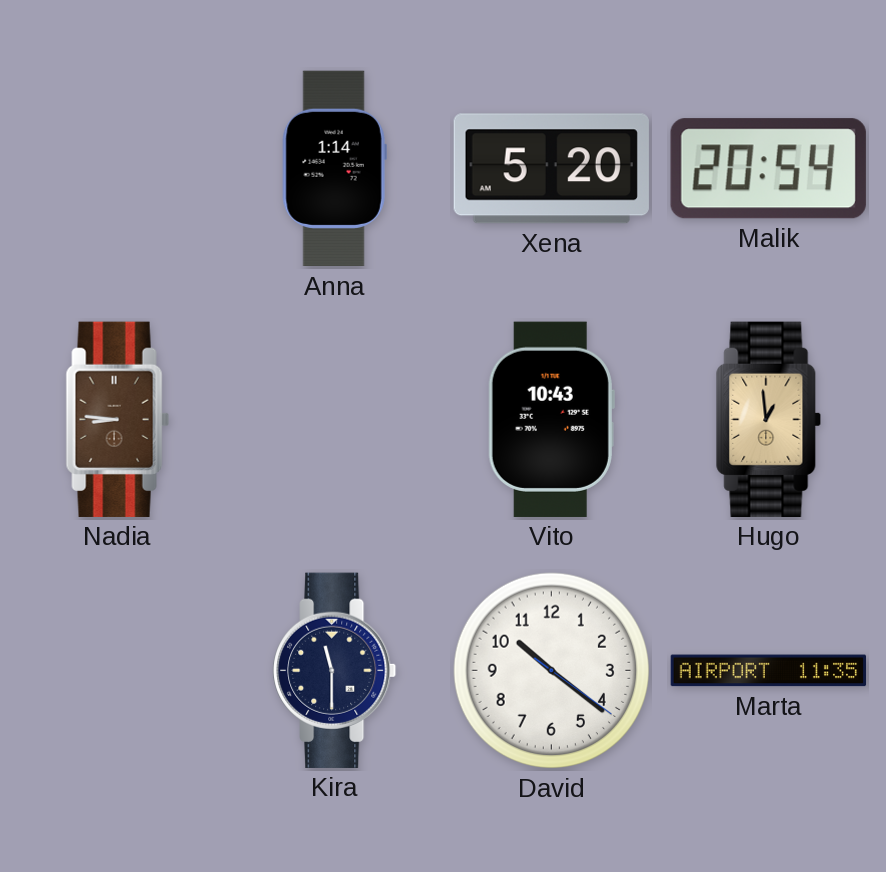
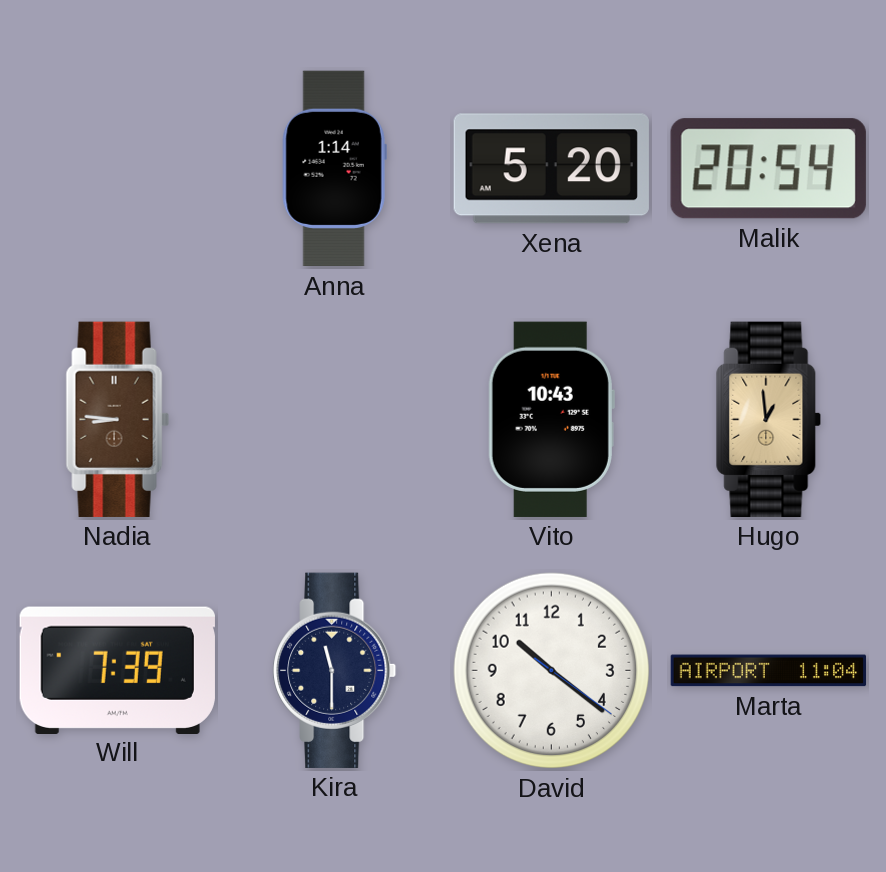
Will: none -> 7:39 (117, 670)
Marta: 11:35 -> 11:04 (769, 671)
